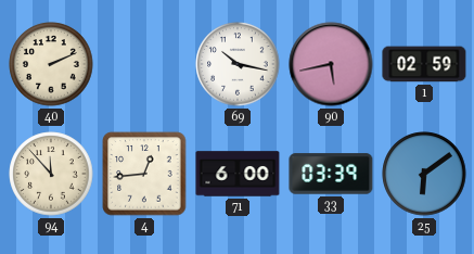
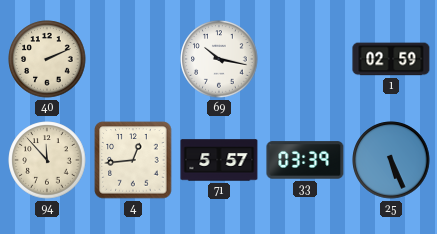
90: 5:43 -> none (331, 64)
71: 6:00 -> 5:57 (219, 160)
25: 6:09 -> 5:26 (391, 160)
